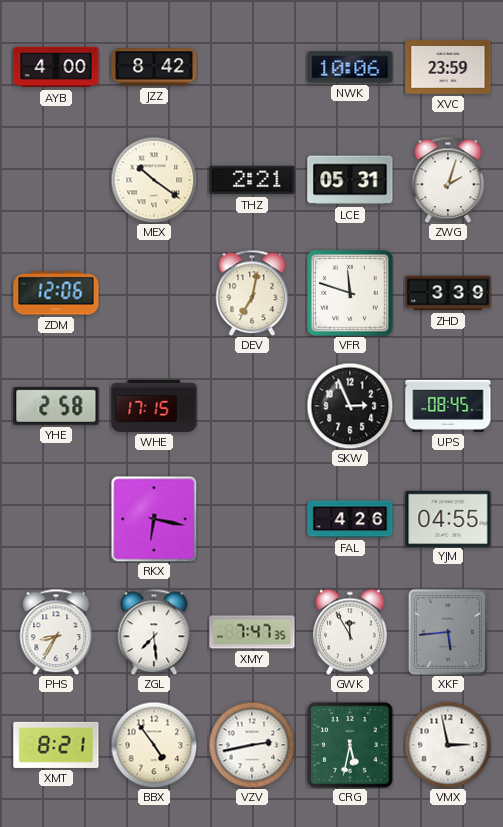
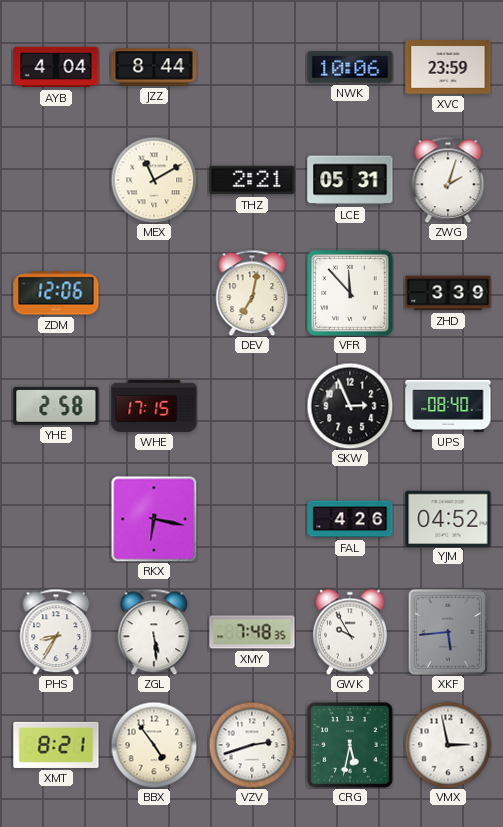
AYB: 4:00 -> 4:04 (56, 67)
JZZ: 8:42 -> 8:44 (154, 67)
MEX: 10:21 -> 11:10 (154, 180)
VFR: 11:48 -> 11:53 (351, 294)
UPS: 08:45 -> 08:40 (448, 406)
YJM: 04:55 -> 04:52 (448, 518)
ZGL: 7:29 -> 5:29 (154, 632)
XMY: 7:47 -> 7:48 (252, 632)
GWK: 11:55 -> 9:55 (351, 632)
VZV: 2:43 -> 2:42 (252, 745)
